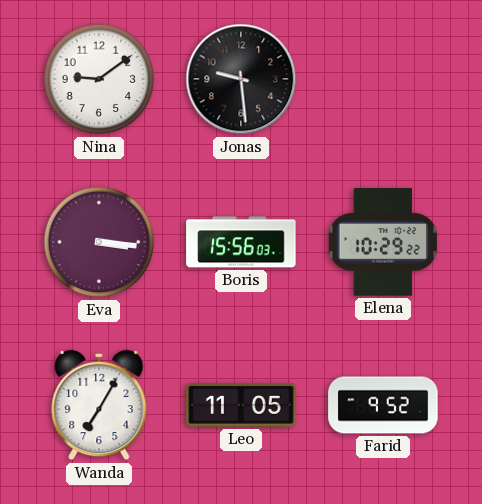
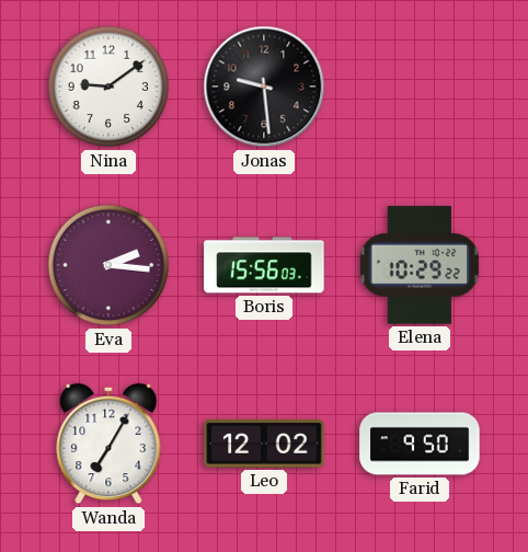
Eva: 3:16 -> 2:16 (108, 265)
Leo: 11:05 -> 12:02 (264, 444)
Farid: 9:52 -> 9:50 (420, 444)
